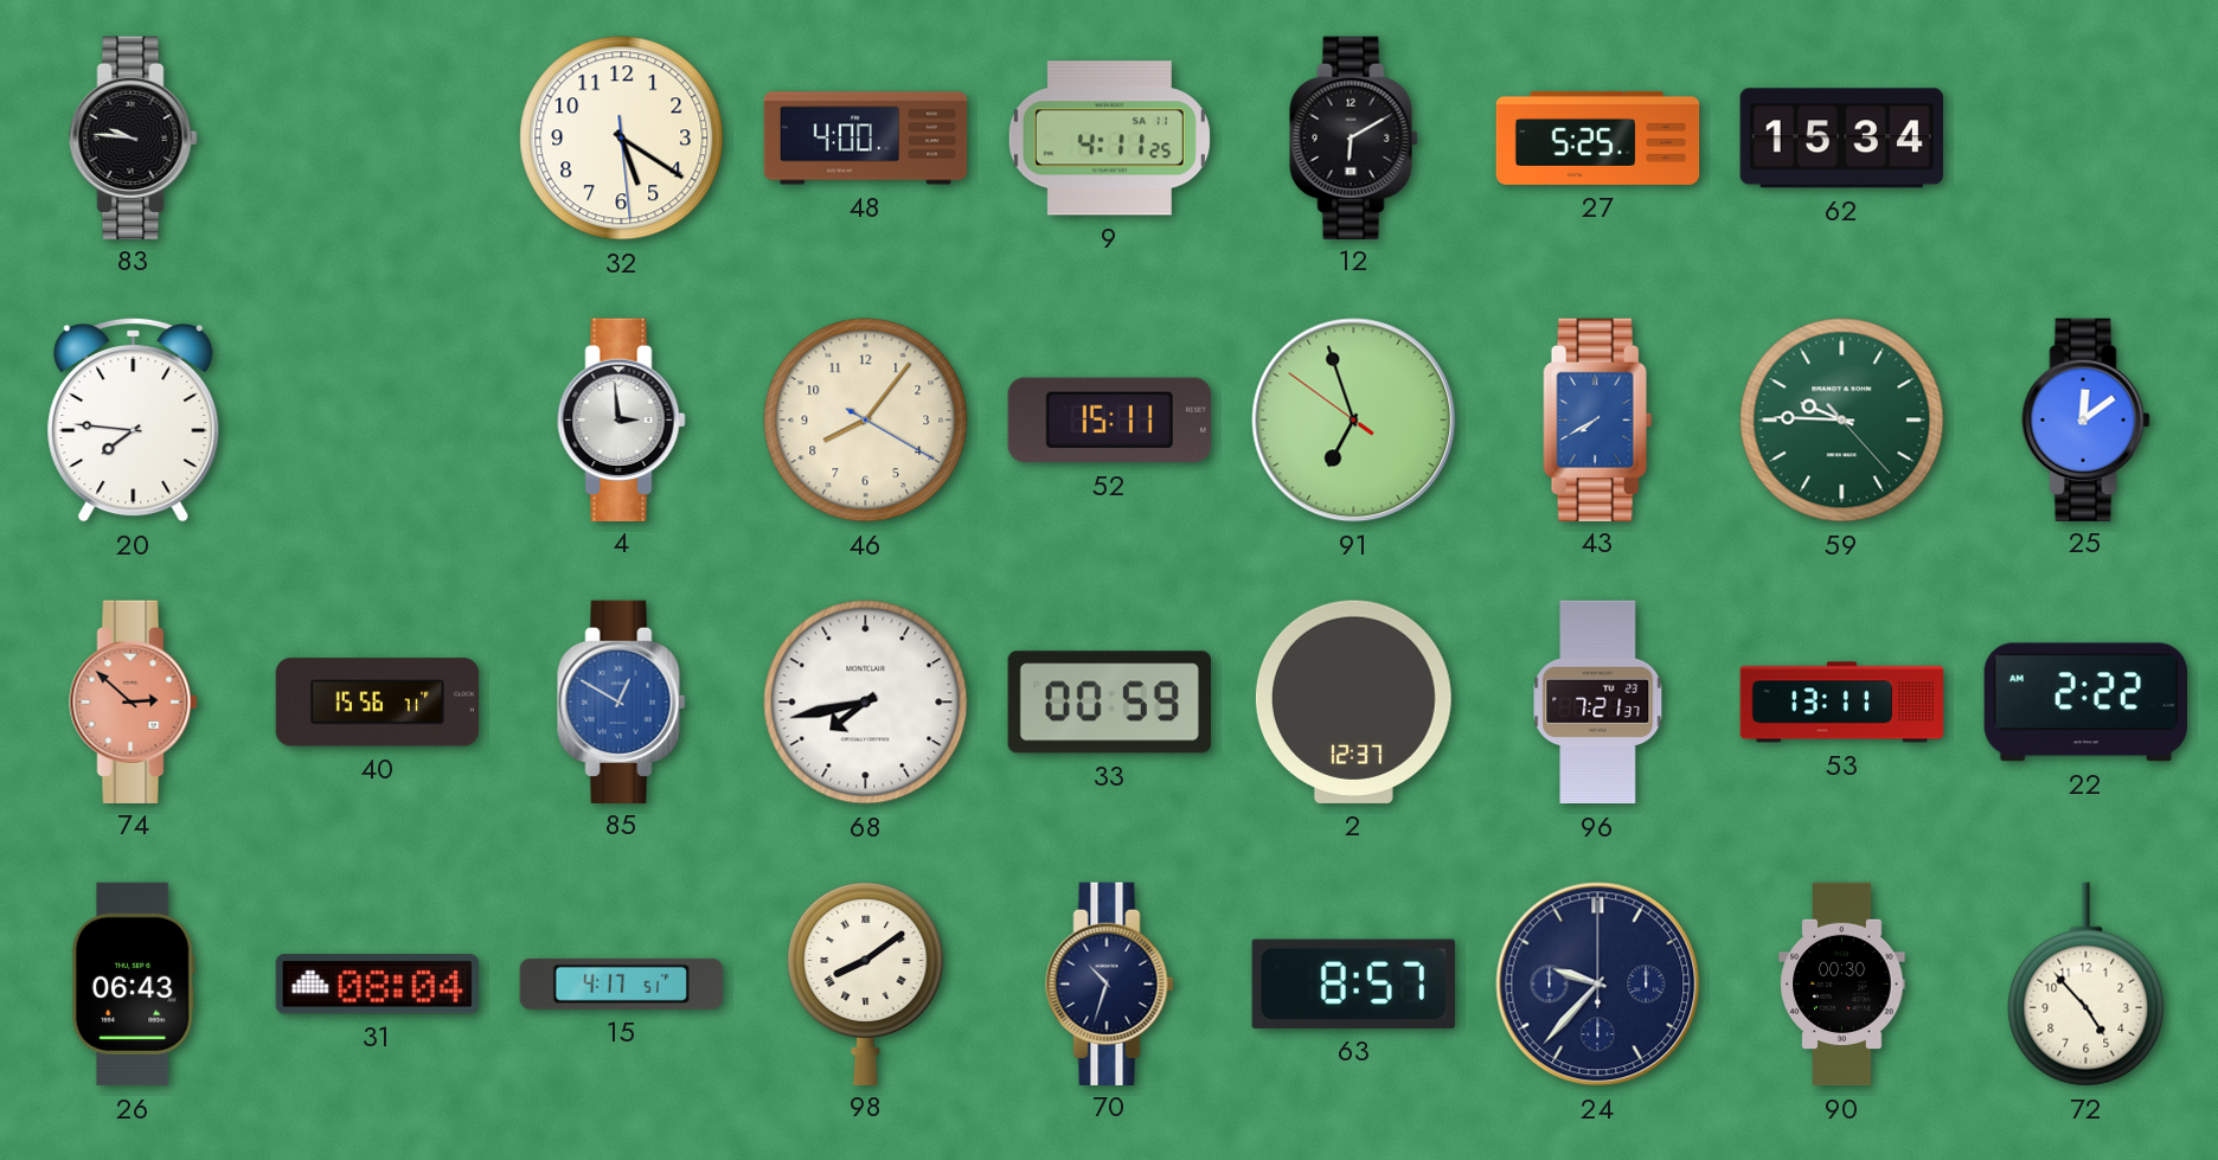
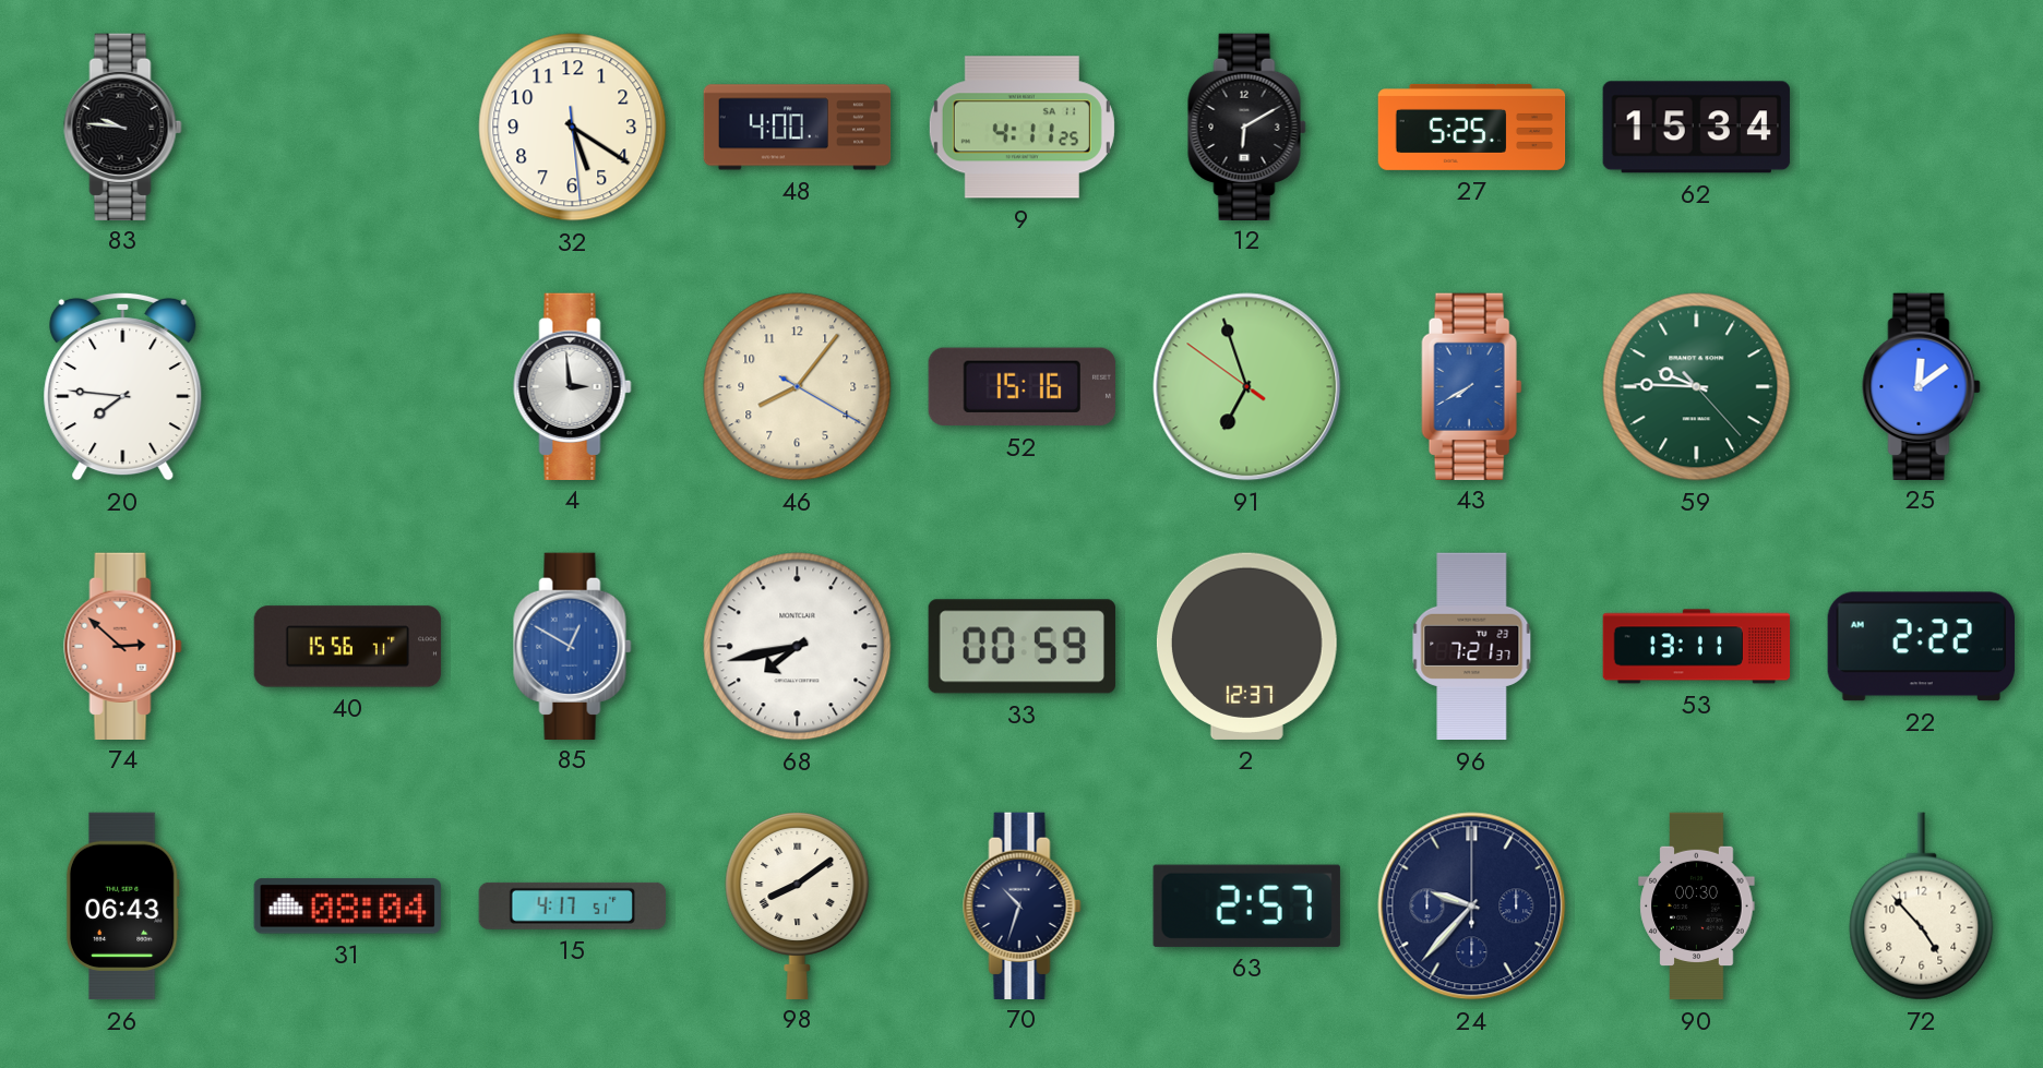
52: 15:11 -> 15:16 (1021, 387)
63: 8:57 -> 2:57 (1246, 905)
